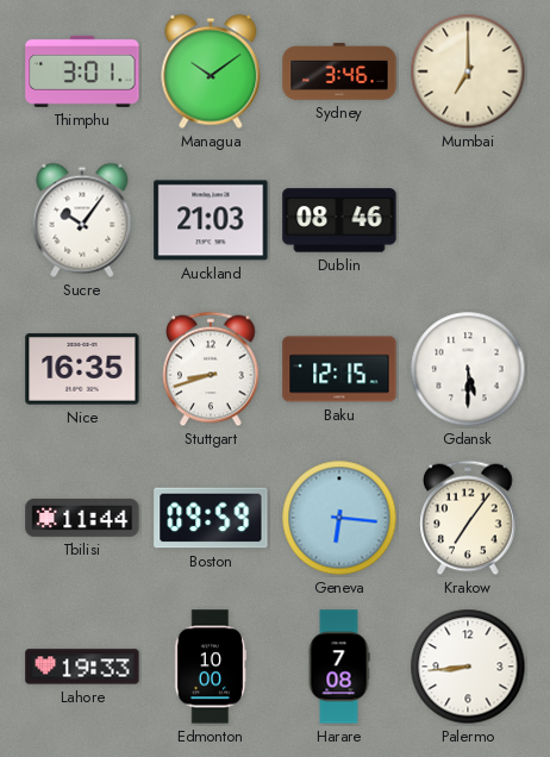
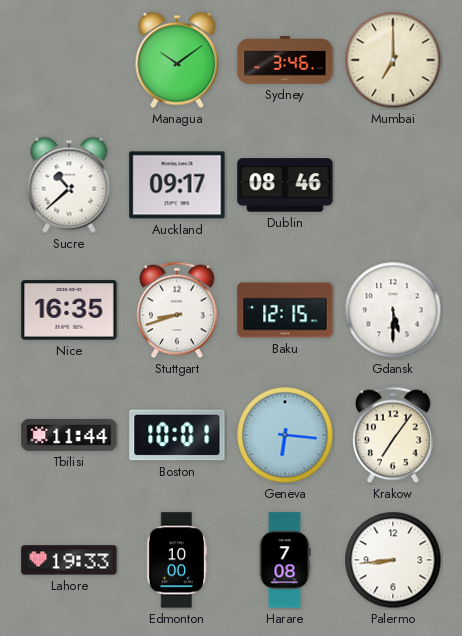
Thimphu: 3:01 -> none (82, 71)
Sucre: 10:06 -> 10:38 (69, 185)
Auckland: 21:03 -> 09:17 (177, 185)
Boston: 09:59 -> 10:01 (177, 435)
